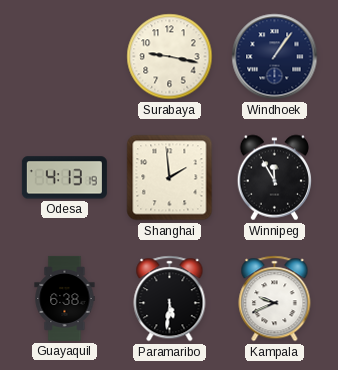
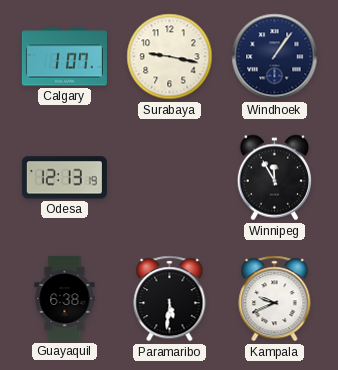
Calgary: none -> 1:07 (64, 57)
Odesa: 4:13 -> 12:13 (64, 178)
Shanghai: 1:59 -> none (170, 178)
